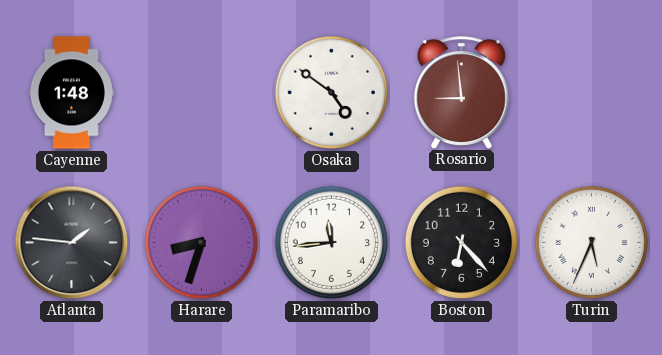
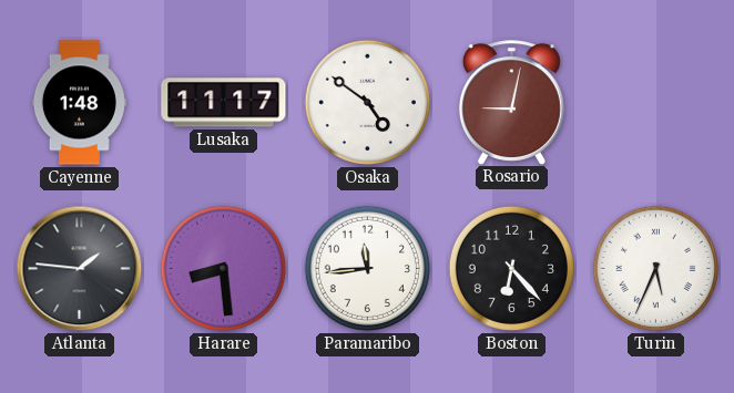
Lusaka: none -> 11:17 (224, 103)
Rosario: 8:59 -> 9:02 (511, 102)
Harare: 8:33 -> 8:29 (223, 268)
